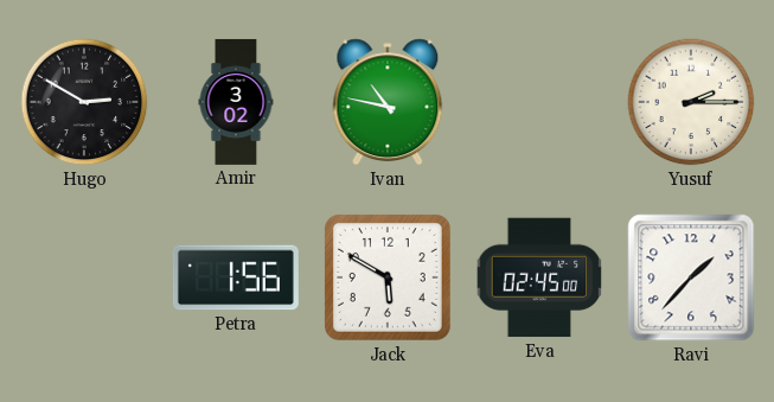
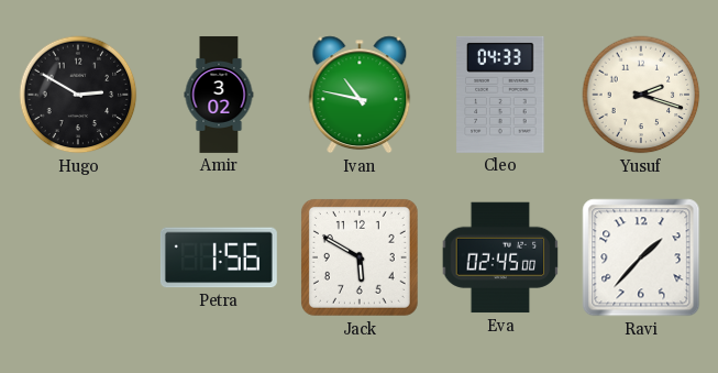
Cleo: none -> 04:33 (500, 95)
Yusuf: 2:15 -> 2:18 (641, 95)
